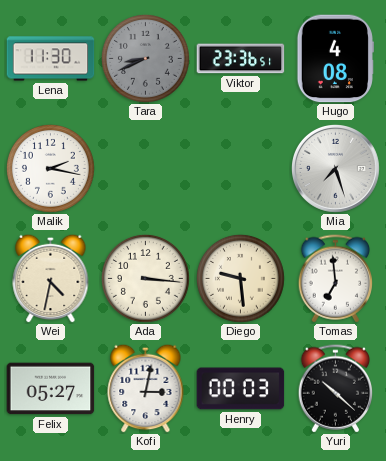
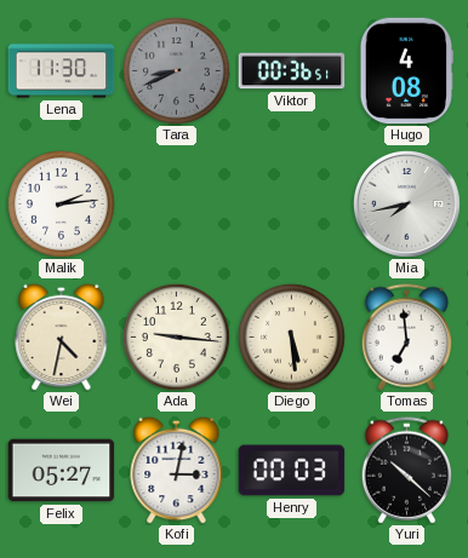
Viktor: 23:36 -> 00:36 (292, 71)
Malik: 2:17 -> 2:14 (61, 203)
Mia: 7:27 -> 7:43 (407, 205)
Ada: 3:16 -> 9:16 (176, 336)
Diego: 9:29 -> 5:29 (291, 336)
